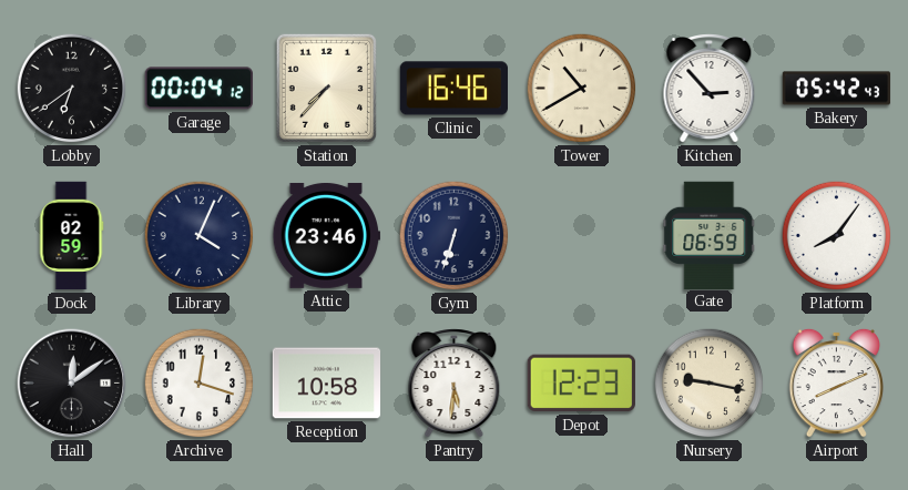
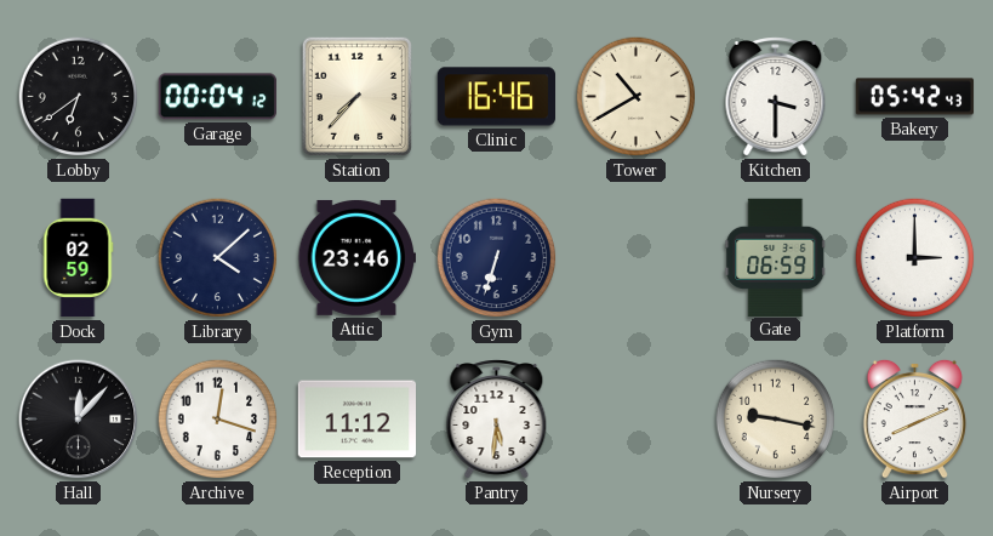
Kitchen: 2:53 -> 3:30 (776, 97)
Library: 4:04 -> 4:08 (218, 258)
Platform: 8:06 -> 3:00 (915, 258)
Hall: 12:09 -> 12:07 (79, 420)
Reception: 10:58 -> 11:12 (358, 420)
Depot: 12:23 -> none (581, 384)
